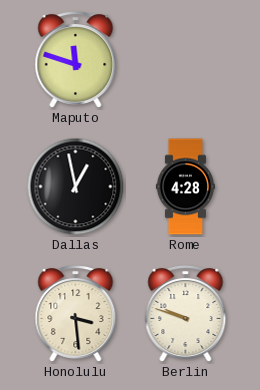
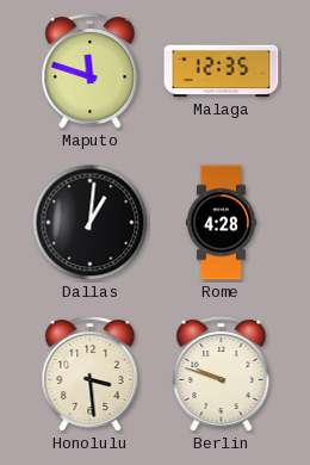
Malaga: none -> 12:35 (222, 72)
Dallas: 12:58 -> 1:01 (91, 223)
